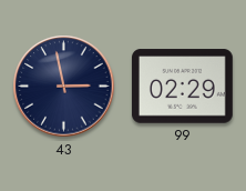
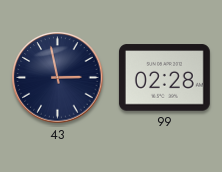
99: 02:29 -> 02:28 (164, 78)
